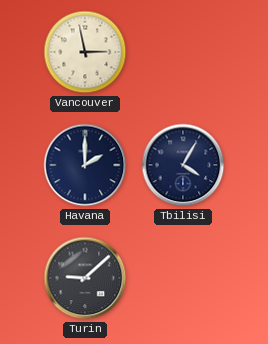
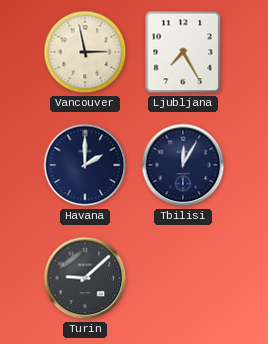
Ljubljana: none -> 7:25 (183, 52)
Tbilisi: 4:05 -> 12:05 (183, 165)
